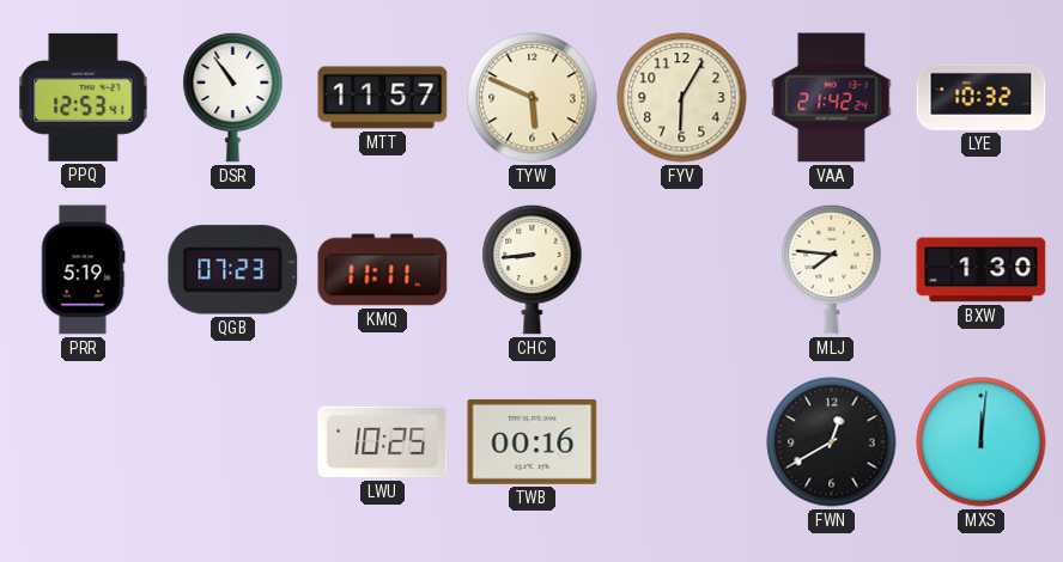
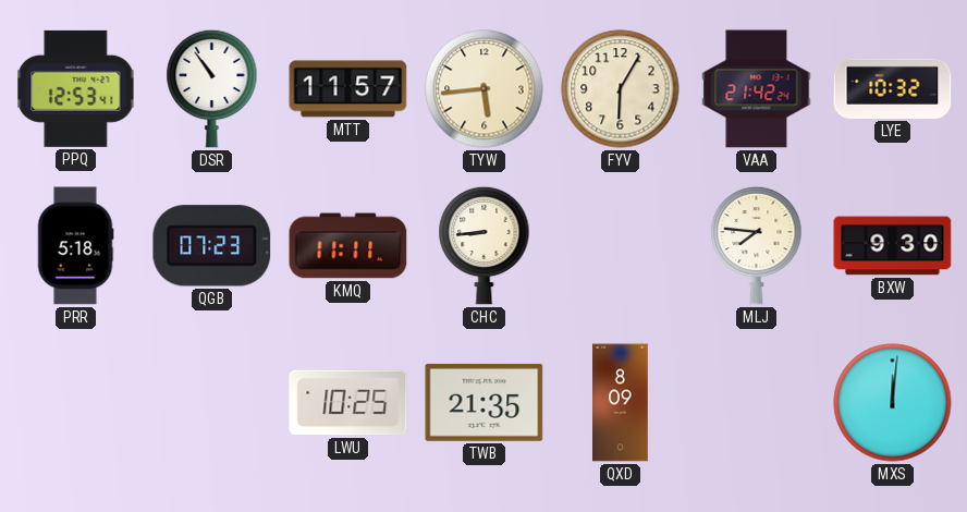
TYW: 5:49 -> 5:44 (485, 89)
PRR: 5:19 -> 5:18 (75, 246)
BXW: 1:30 -> 9:30 (893, 246)
TWB: 00:16 -> 21:35 (485, 402)
QXD: none -> 8:09 (621, 403)
FWN: 12:40 -> none (832, 442)
